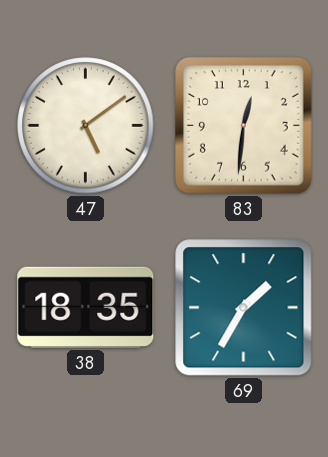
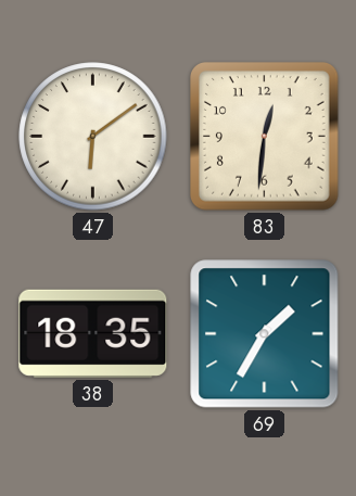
47: 5:09 -> 6:09 (93, 137)
